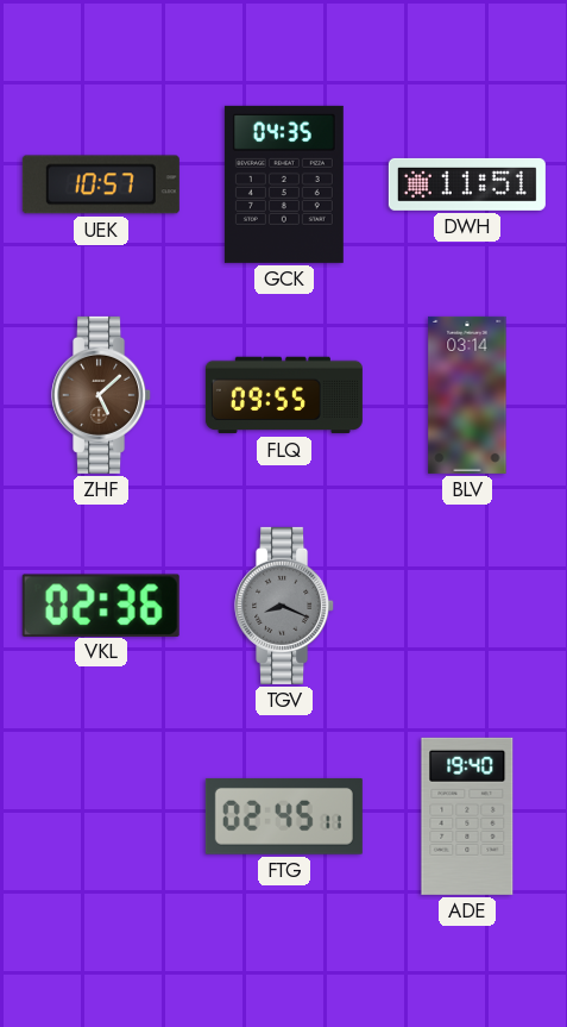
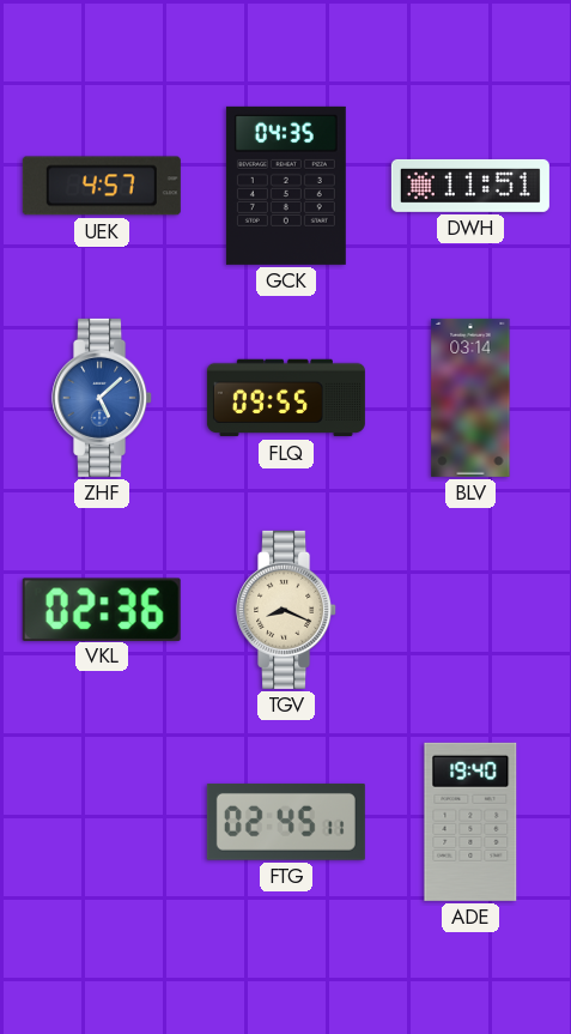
UEK: 10:57 -> 4:57 (102, 186)
ZHF dial: brown -> blue (103, 398)
TGV dial: grey -> cream (287, 610)
